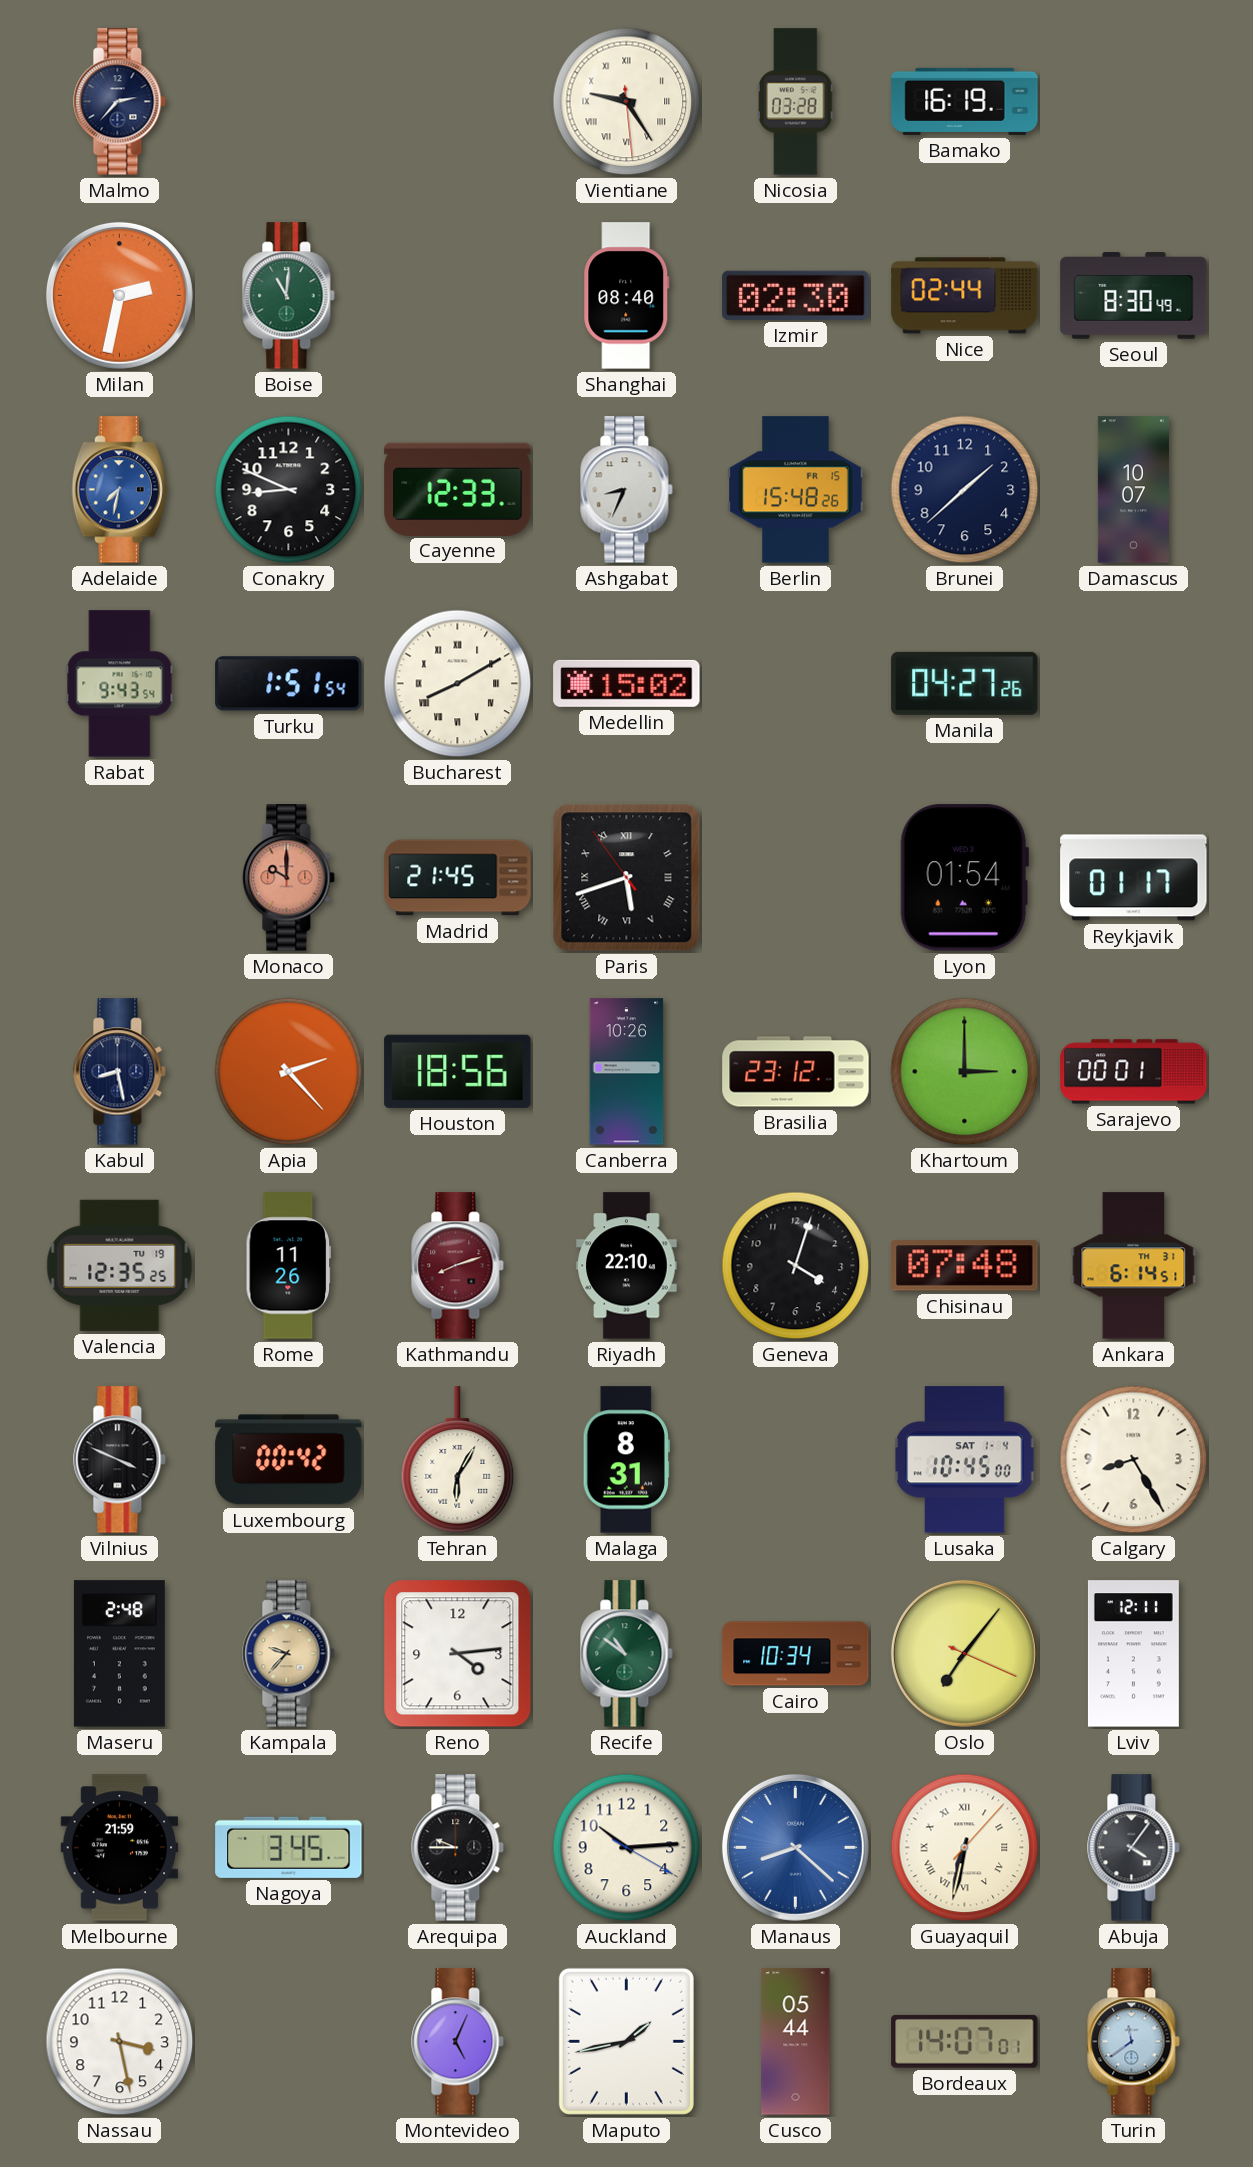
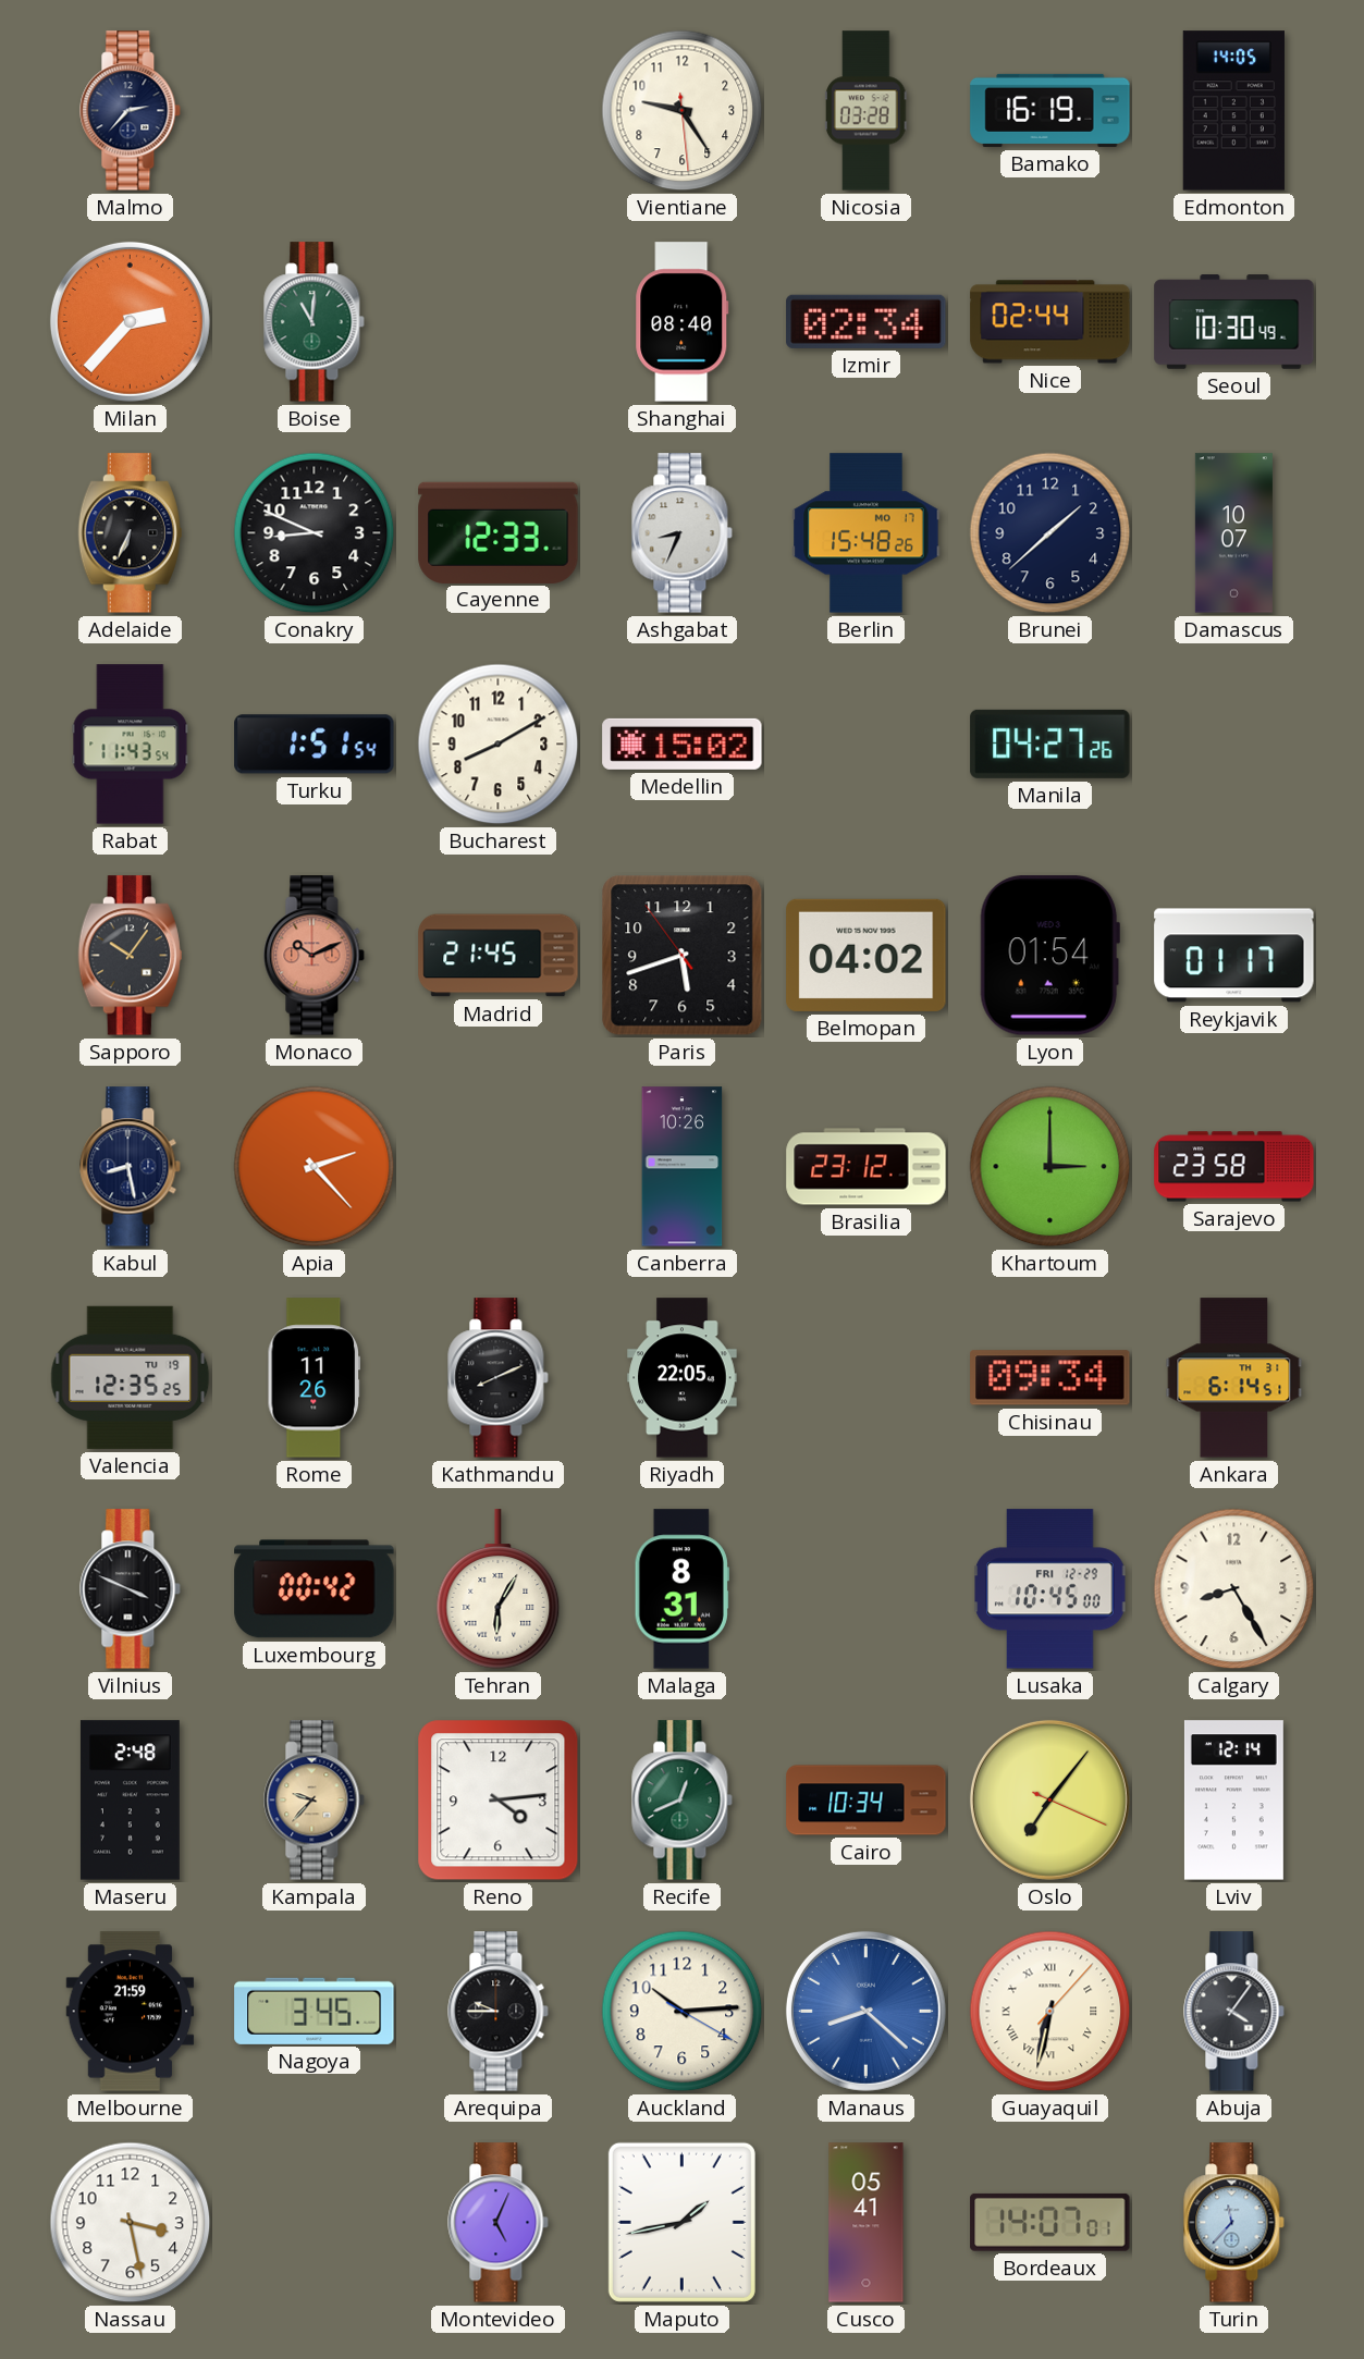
Vientiane numerals: Roman -> Arabic (683, 111)
Edmonton: none -> 14:05 (1233, 111)
Milan: 2:32 -> 2:37 (130, 321)
Izmir: 02:30 -> 02:34 (867, 321)
Seoul: 8:30 -> 10:30 (1234, 322)
Adelaide: 7:32 -> 6:34 (130, 533)
Adelaide dial: blue -> black (130, 533)
Berlin date: FR 15 -> MO 17 (867, 533)
Rabat: 9:43 -> 11:43 (131, 745)
Bucharest numerals: Roman -> Arabic (499, 745)
Sapporo: none -> 10:06 (130, 956)
Monaco: 10:00 -> 10:11 (315, 956)
Paris numerals: Roman -> Arabic (683, 956)
Belmopan: none -> 04:02 (867, 955)
Houston: 18:56 -> none (458, 1071)
Sarajevo: 00:01 -> 23:58 (1234, 1167)
Kathmandu: 8:12 -> 8:11 (499, 1378)
Kathmandu dial: burgundy -> black (499, 1378)
Riyadh: 22:10 -> 22:05 (683, 1378)
Geneva: 4:03 -> none (796, 1266)
Chisinau: 07:48 -> 09:34 (1050, 1378)
Lusaka date: SAT 1-4 -> FRI 12-29 (1050, 1589)
Recife: 10:51 -> 12:41 (683, 1801)
Lviv: 12:11 -> 12:14 (1233, 1801)
Cusco: 05:44 -> 05:41 (867, 2223)
Turin: 11:39 -> 11:37 (1234, 2223)
